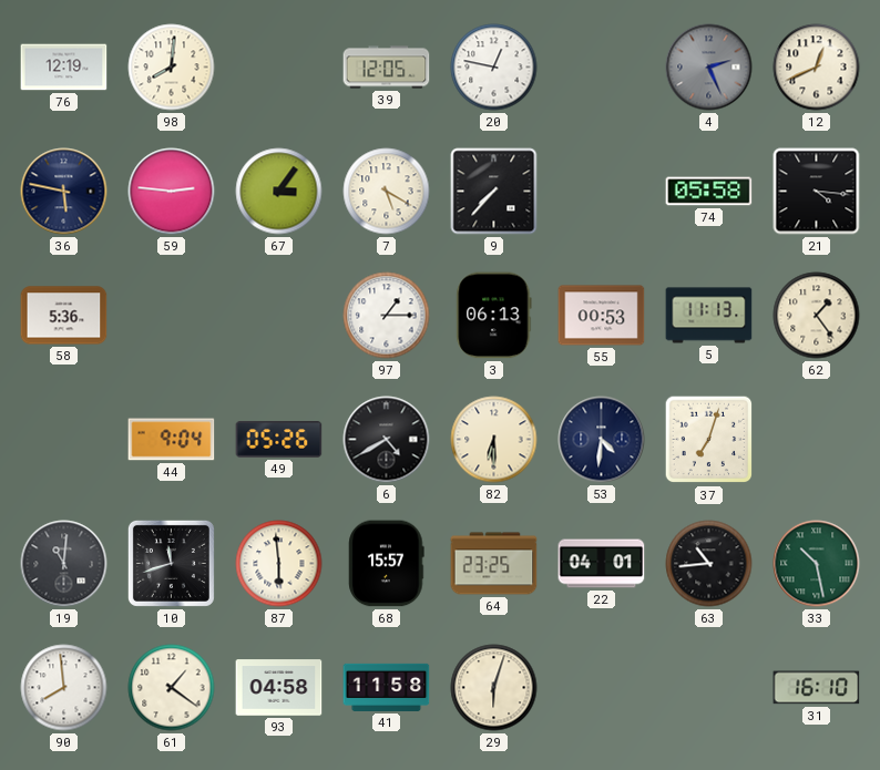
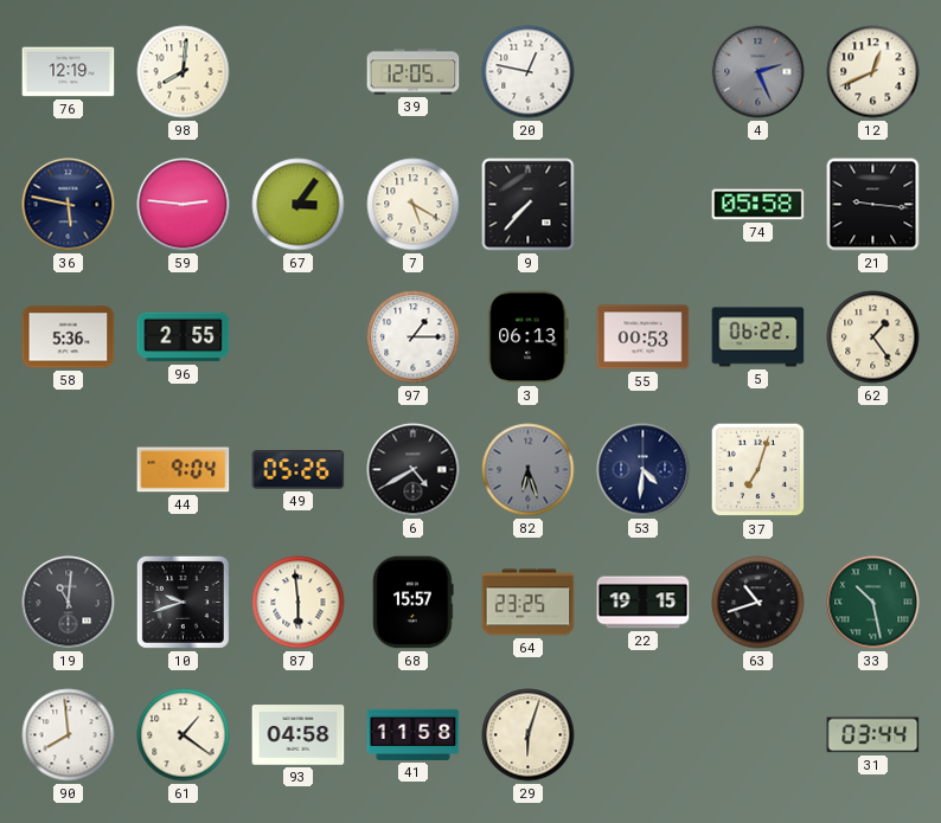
21: 4:16 -> 9:16 (873, 205)
96: none -> 2:55 (184, 337)
5: 11:13 -> 06:22 (758, 337)
82: 6:30 -> 6:27 (529, 470)
82 dial: cream -> grey (529, 470)
10: 11:42 -> 9:42 (183, 602)
22: 04:01 -> 19:15 (644, 603)
63: 10:44 -> 10:42 (758, 603)
31: 16:10 -> 03:44 (873, 735)
